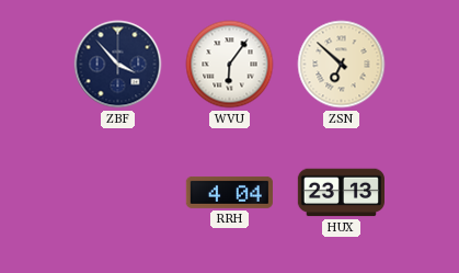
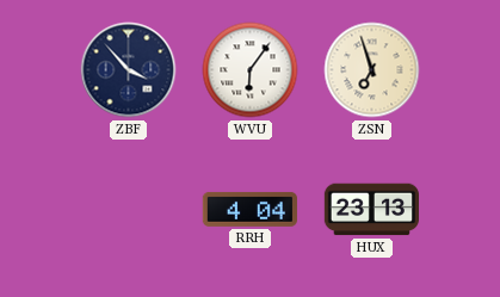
ZSN: 6:52 -> 6:57 (372, 70)
